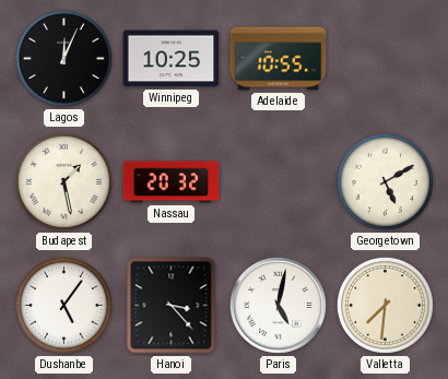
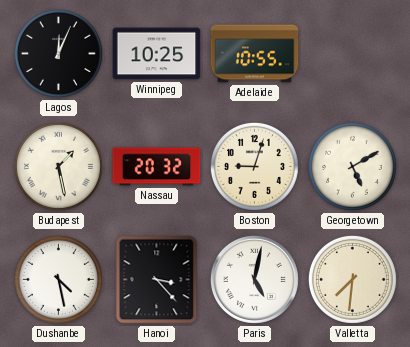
Boston: none -> 9:03 (254, 166)
Dushanbe: 5:06 -> 4:28 (58, 279)
